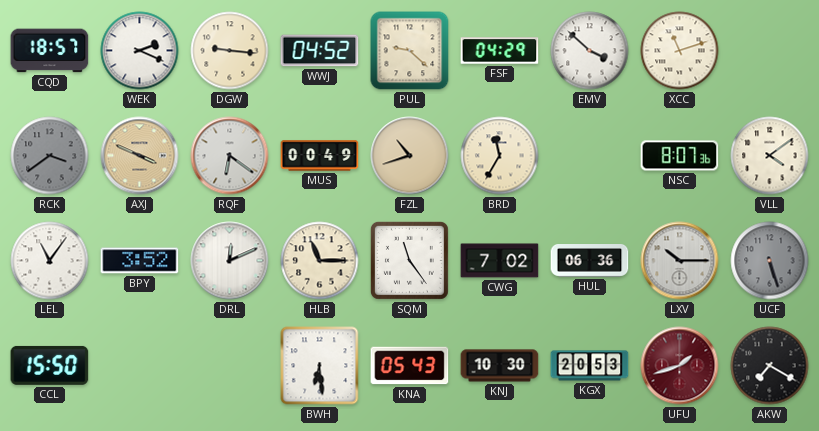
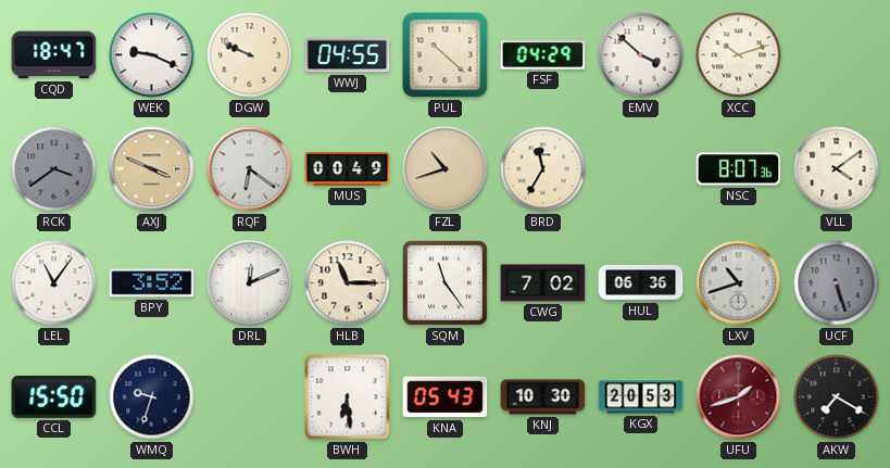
CQD: 18:57 -> 18:47 (54, 55)
WEK: 2:19 -> 9:19 (152, 55)
DGW: 9:16 -> 9:49 (250, 55)
WWJ: 04:52 -> 04:55 (348, 55)
PUL: 9:22 -> 10:22 (446, 55)
XCC: 11:12 -> 10:12 (739, 55)
LXV: 10:15 -> 10:42 (739, 283)
WMQ: none -> 9:33 (152, 397)
